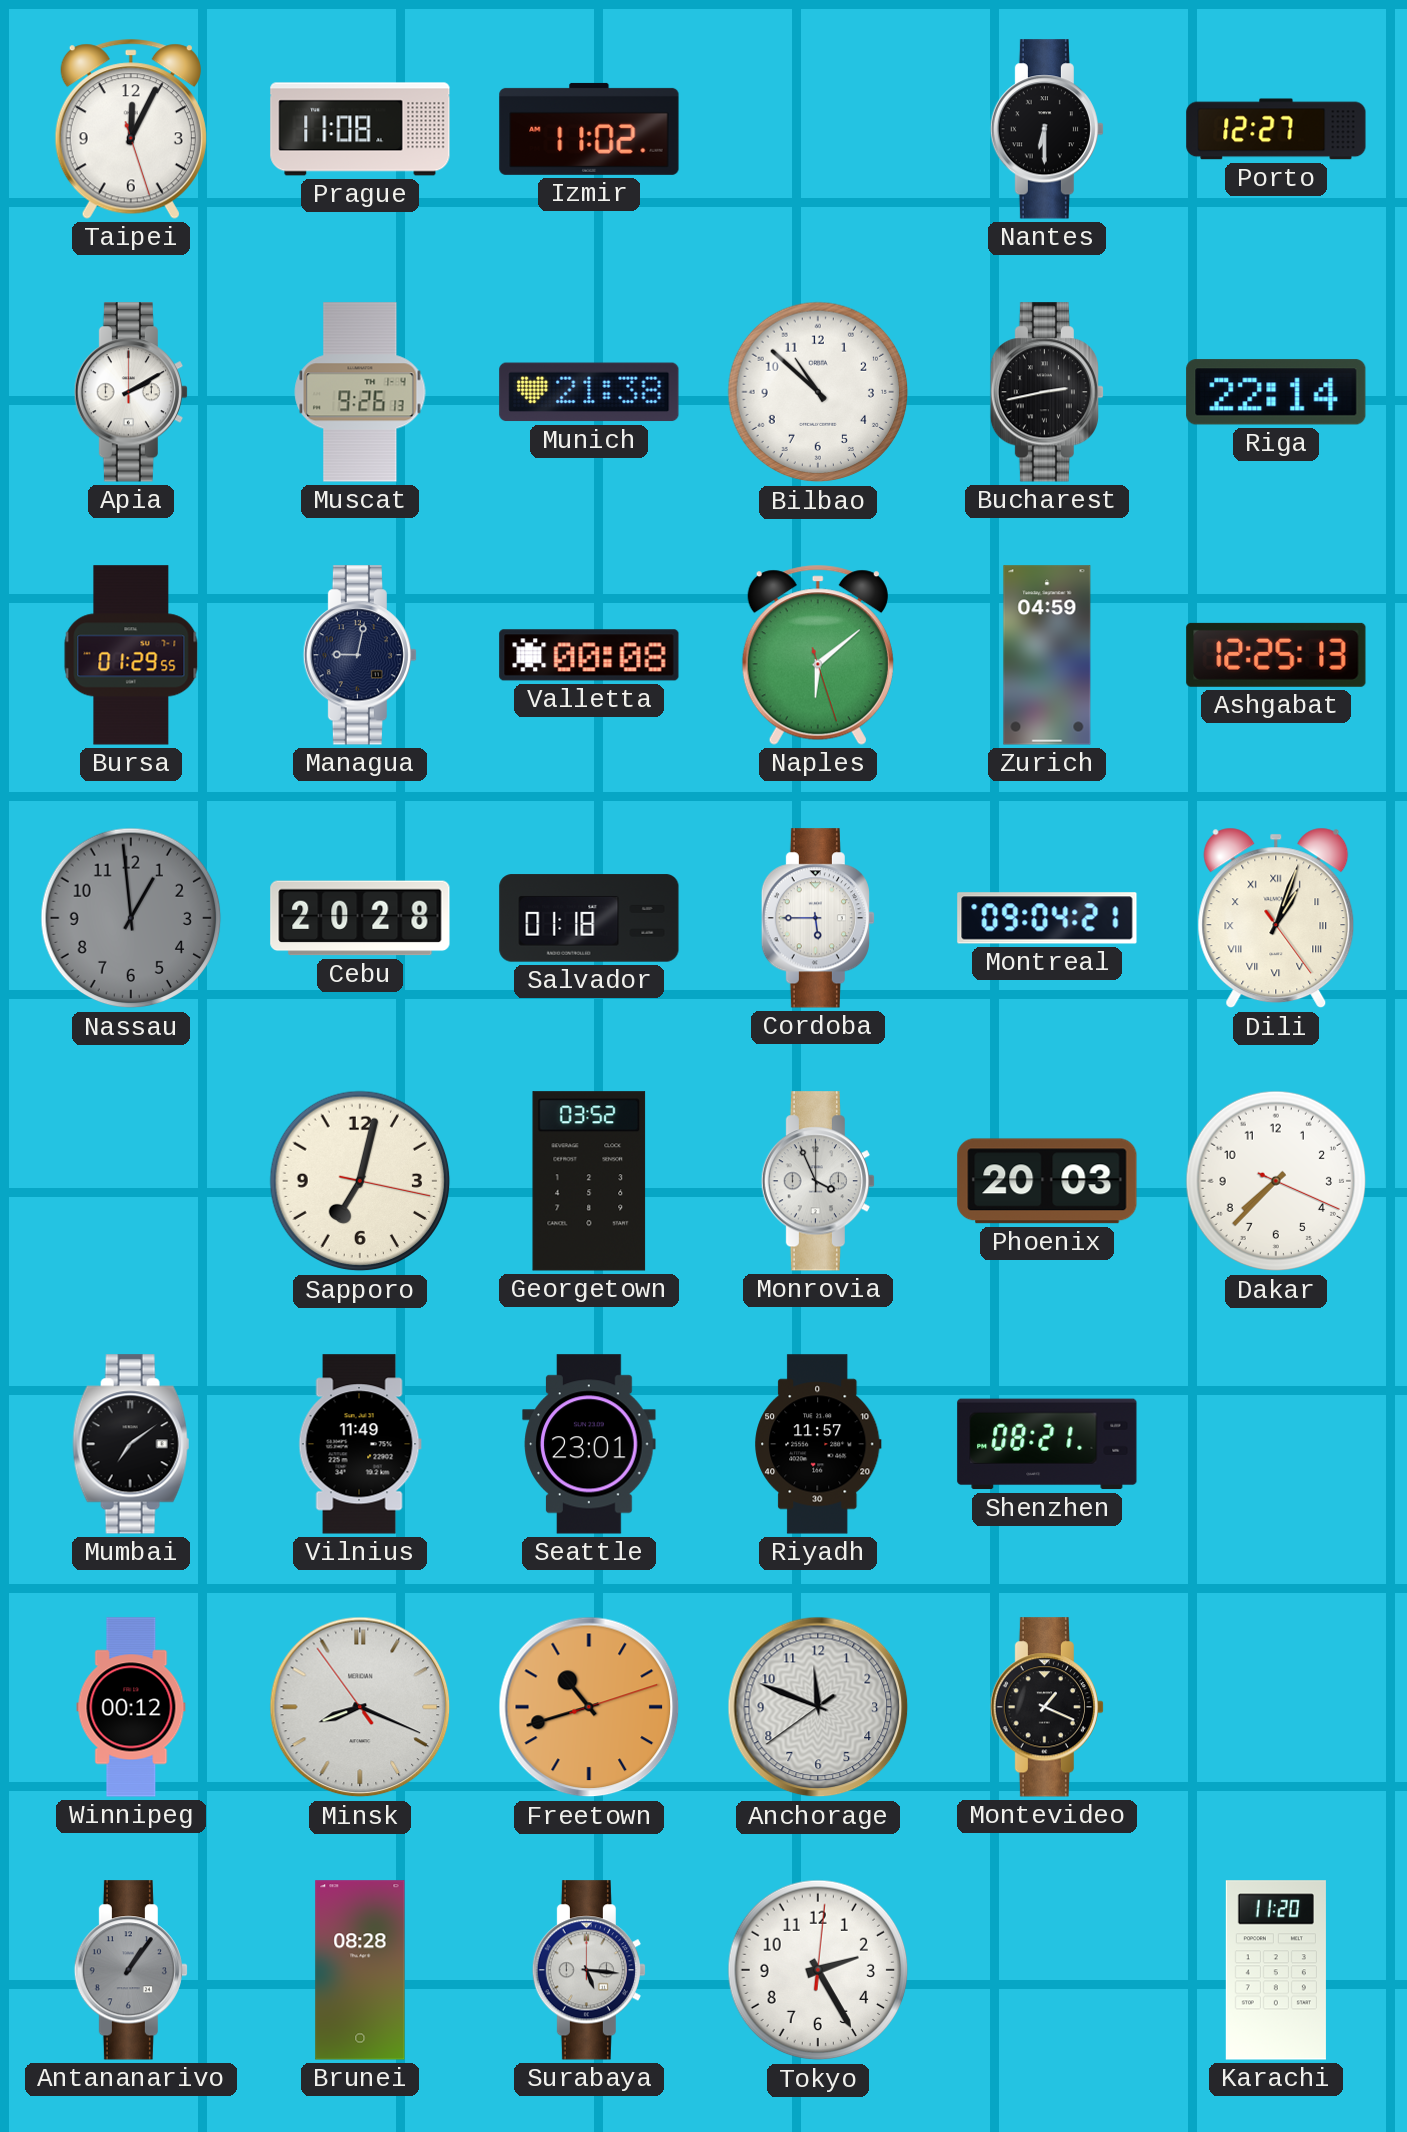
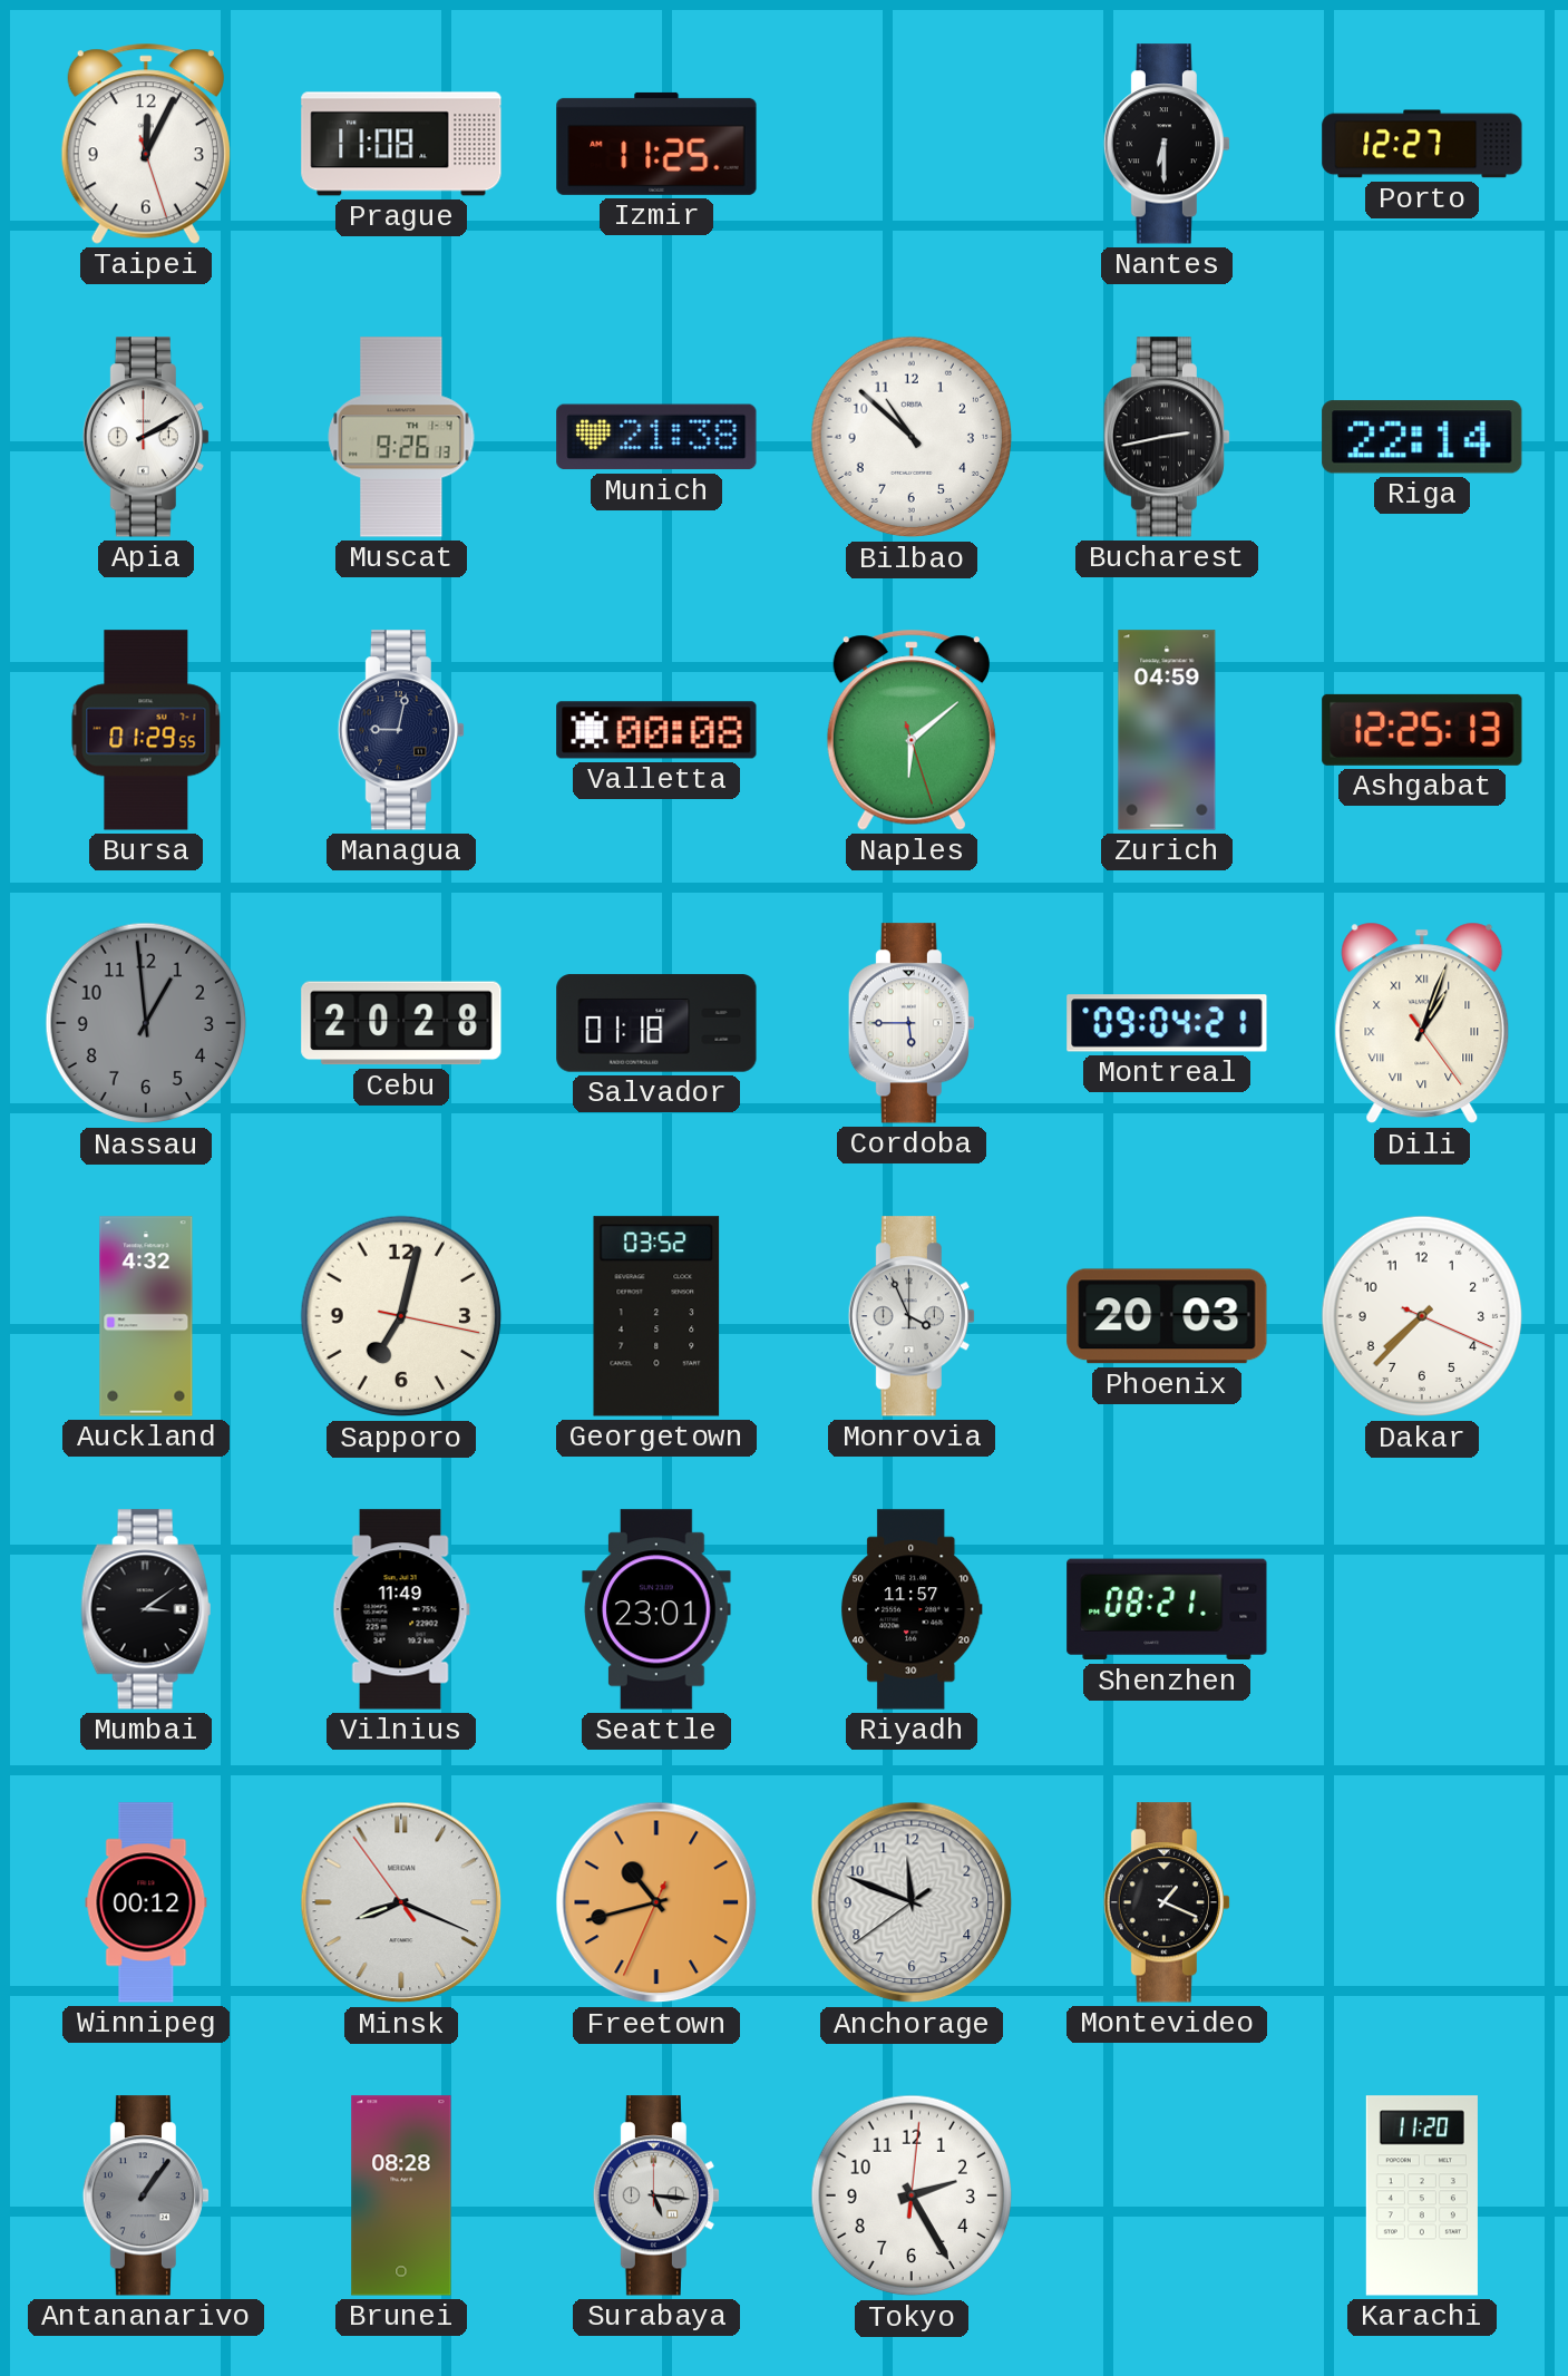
Izmir: 11:02 -> 11:25 (656, 144)
Auckland: none -> 4:32 (146, 1316)
Mumbai: 7:09 -> 3:09 (146, 1609)
Freetown: 10:42:12 -> 10:42:34 (656, 1902)
